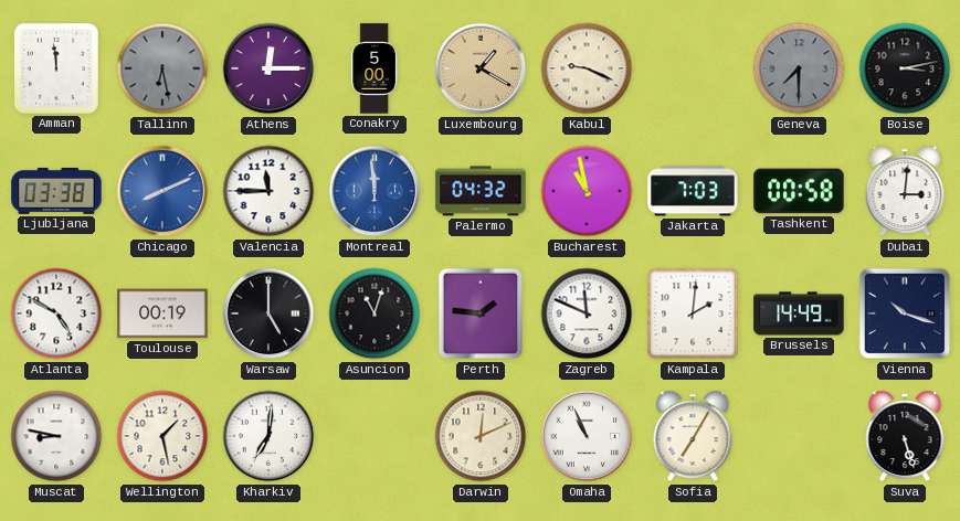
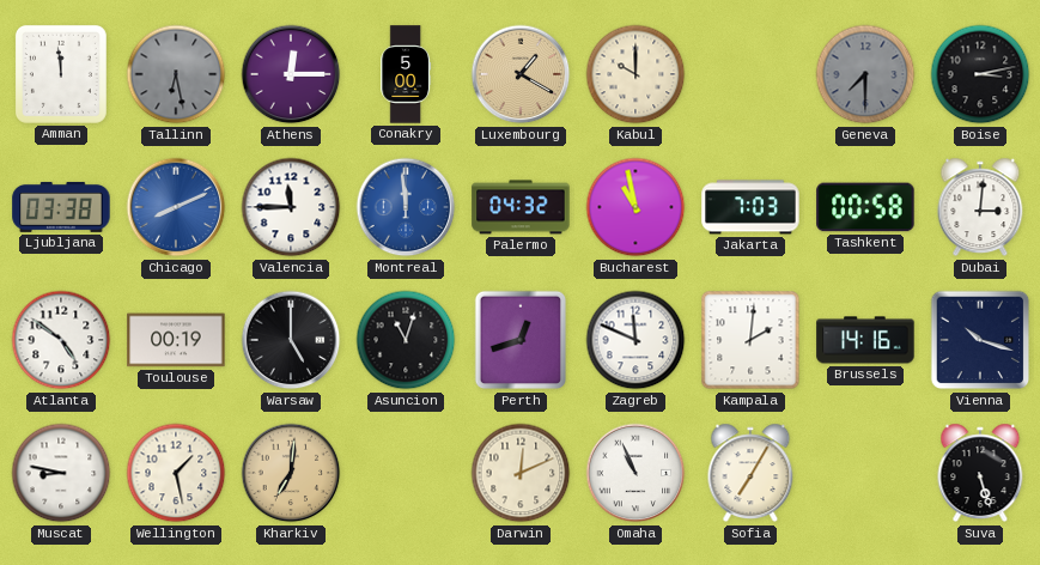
Kabul: 9:19 -> 10:00 (635, 74)
Atlanta: 4:50 -> 4:51 (61, 340)
Perth: 1:46 -> 12:42 (521, 340)
Brussels: 14:49 -> 14:16 (865, 340)
Kharkiv dial: white -> champagne (291, 473)
